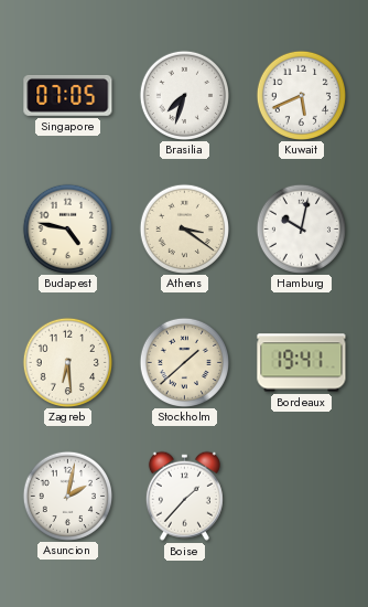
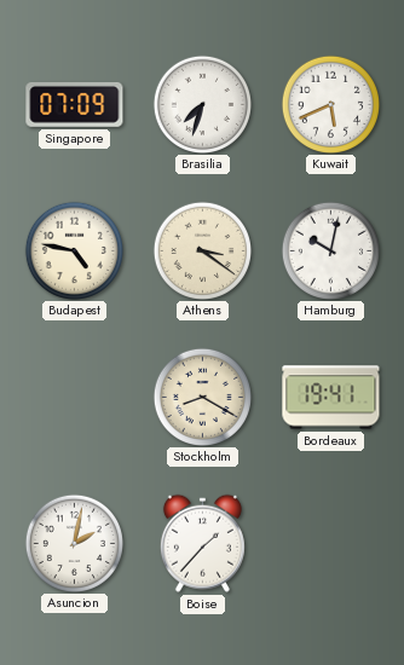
Singapore: 07:05 -> 07:09 (75, 104)
Zagreb: 6:29 -> none (67, 362)
Stockholm: 1:38 -> 8:20 (202, 397)
